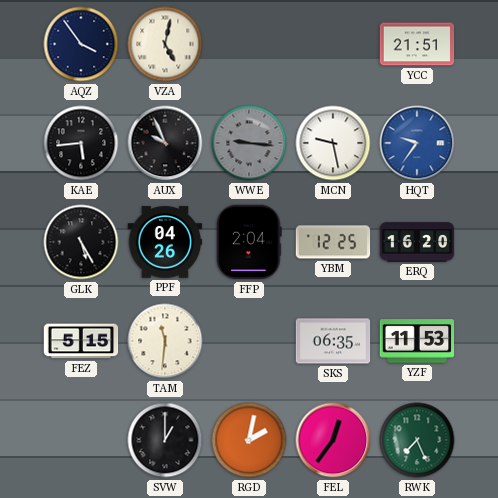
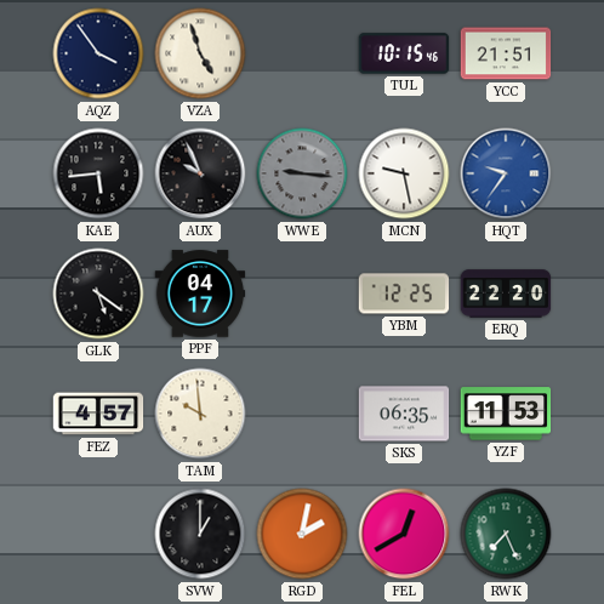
VZA: 5:02 -> 4:57 (200, 53)
TUL: none -> 10:15 (404, 53)
GLK: 5:25 -> 5:21 (98, 294)
PPF: 04:26 -> 04:17 (200, 294)
FFP: 2:04 -> none (249, 242)
ERQ: 16:20 -> 22:20 (506, 294)
FEZ: 5:15 -> 4:57 (98, 414)
TAM: 11:31 -> 9:59 (200, 414)
FEL: 12:36 -> 12:40 (404, 534)
